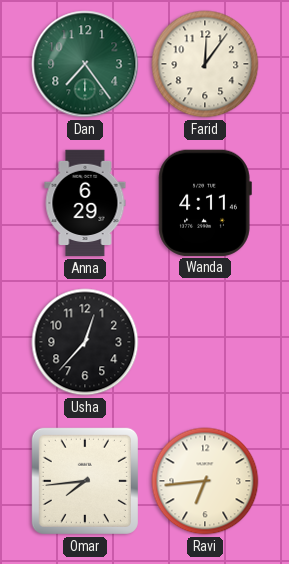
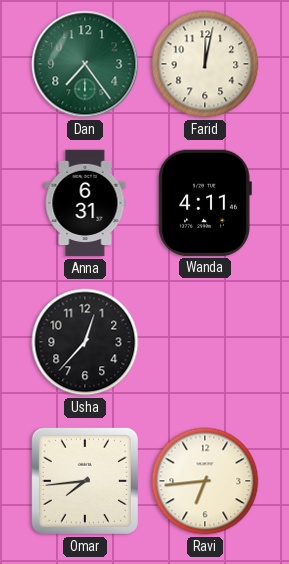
Farid: 12:06 -> 12:02 (205, 64)
Anna: 6:29 -> 6:31 (85, 203)
